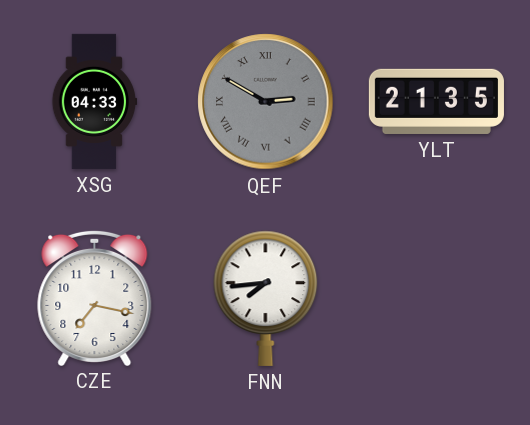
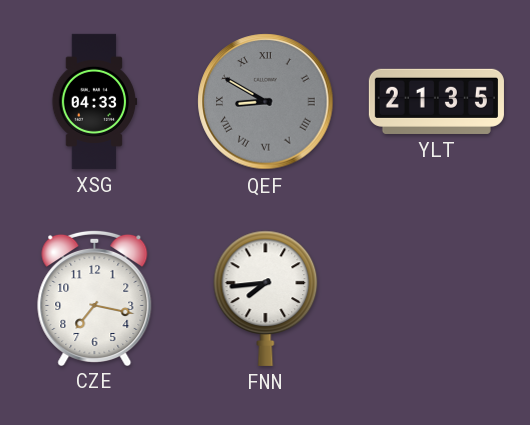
QEF: 2:50 -> 8:50 (266, 102)
